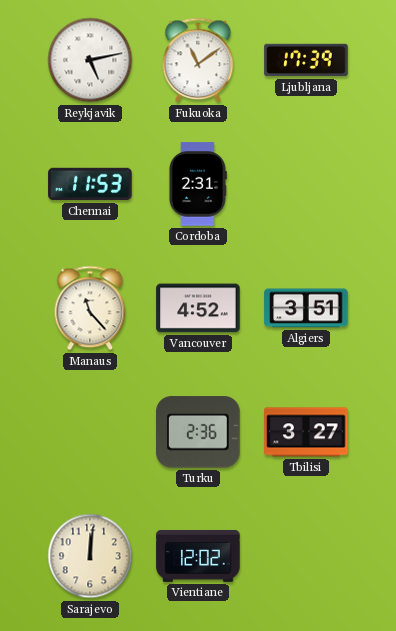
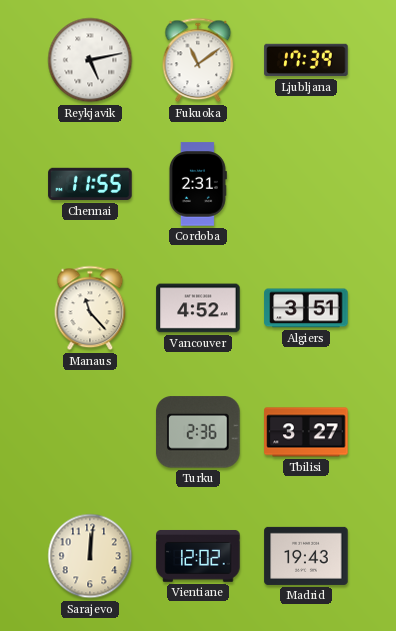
Chennai: 11:53 -> 11:55 (90, 184)
Madrid: none -> 19:43 (306, 556)
